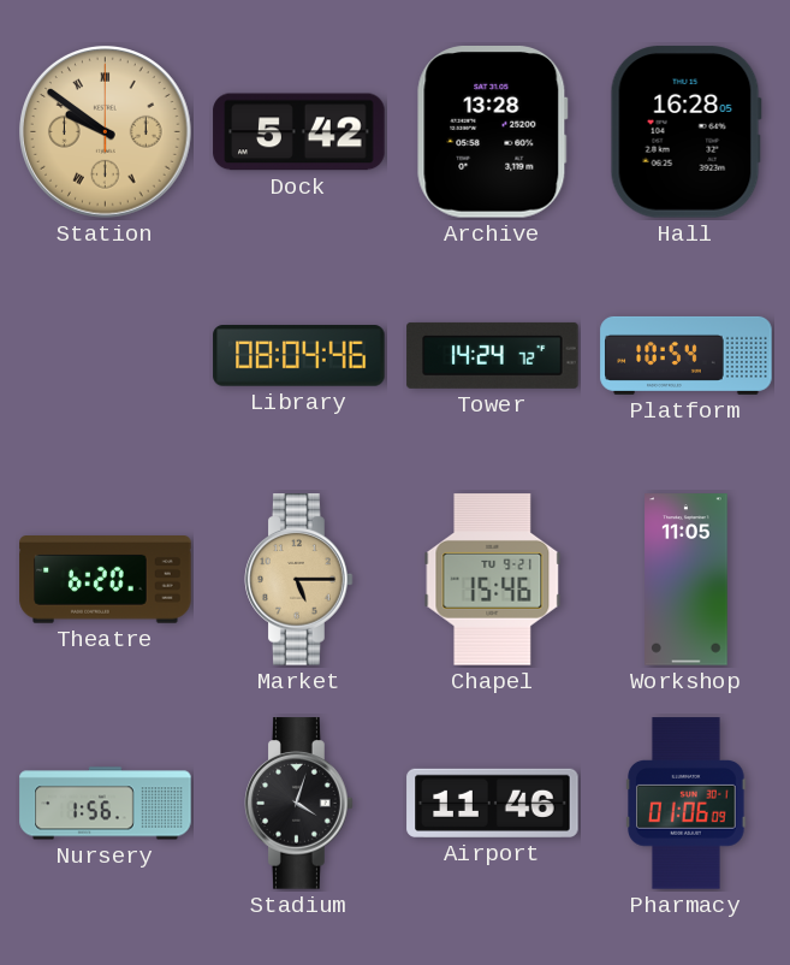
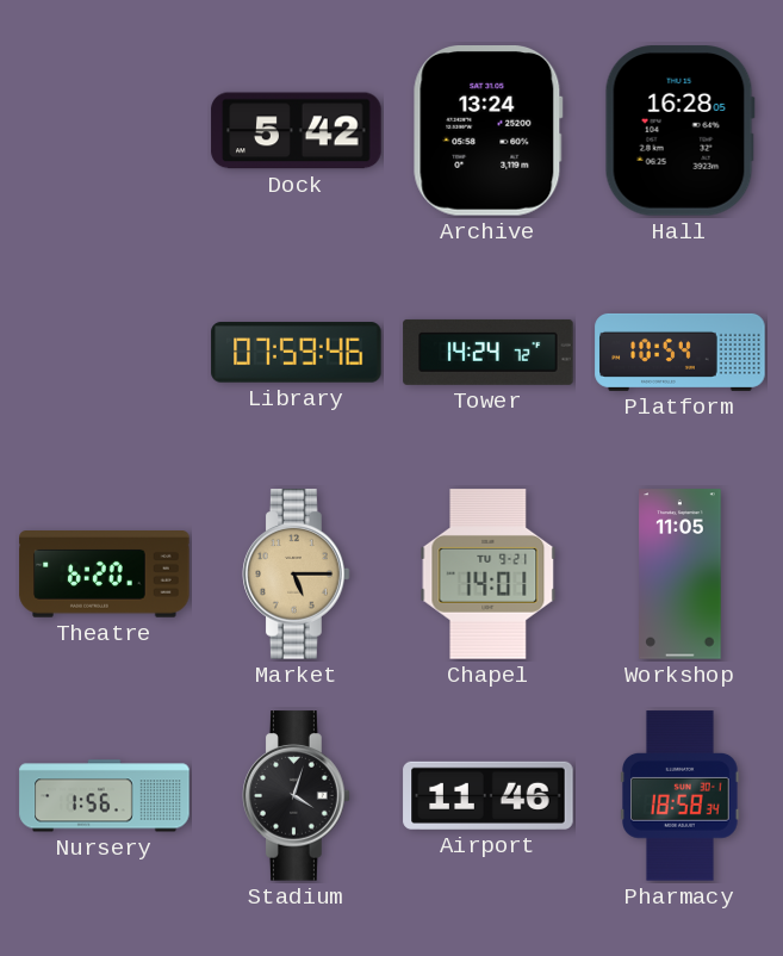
Station: 9:51 -> none (106, 132)
Archive: 13:28 -> 13:24 (487, 131)
Library: 08:04 -> 07:59 (297, 353)
Chapel: 15:46 -> 14:01 (489, 575)
Pharmacy: 01:06 -> 18:58 (681, 796)
